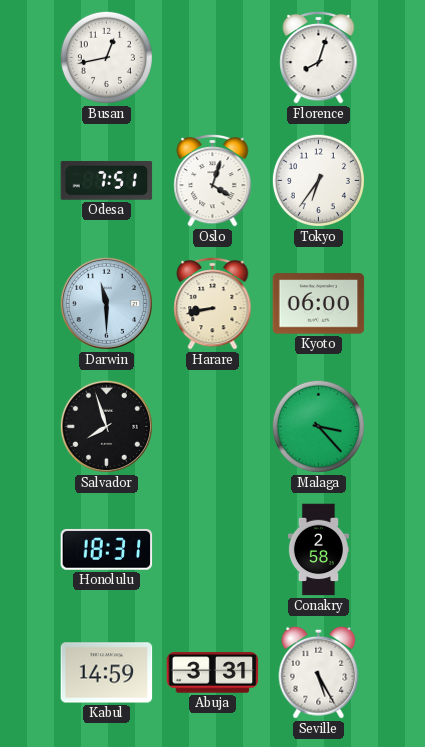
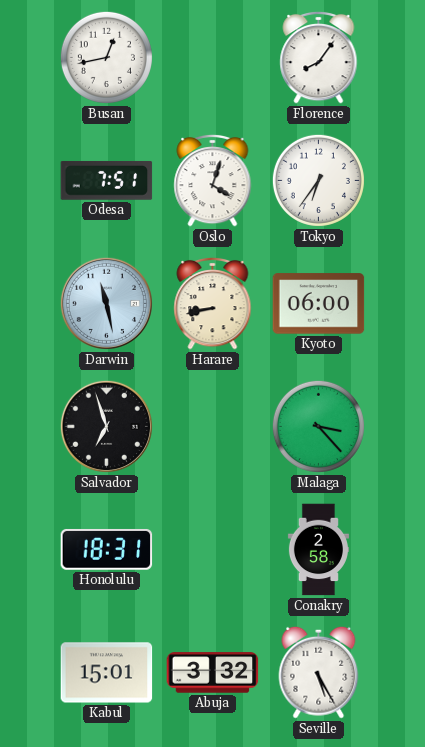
Florence: 8:03 -> 8:06 (319, 57)
Darwin: 11:30 -> 11:28 (106, 303)
Salvador: 7:57 -> 6:57 (106, 426)
Kabul: 14:59 -> 15:01 (107, 673)
Abuja: 3:31 -> 3:32 (213, 673)
